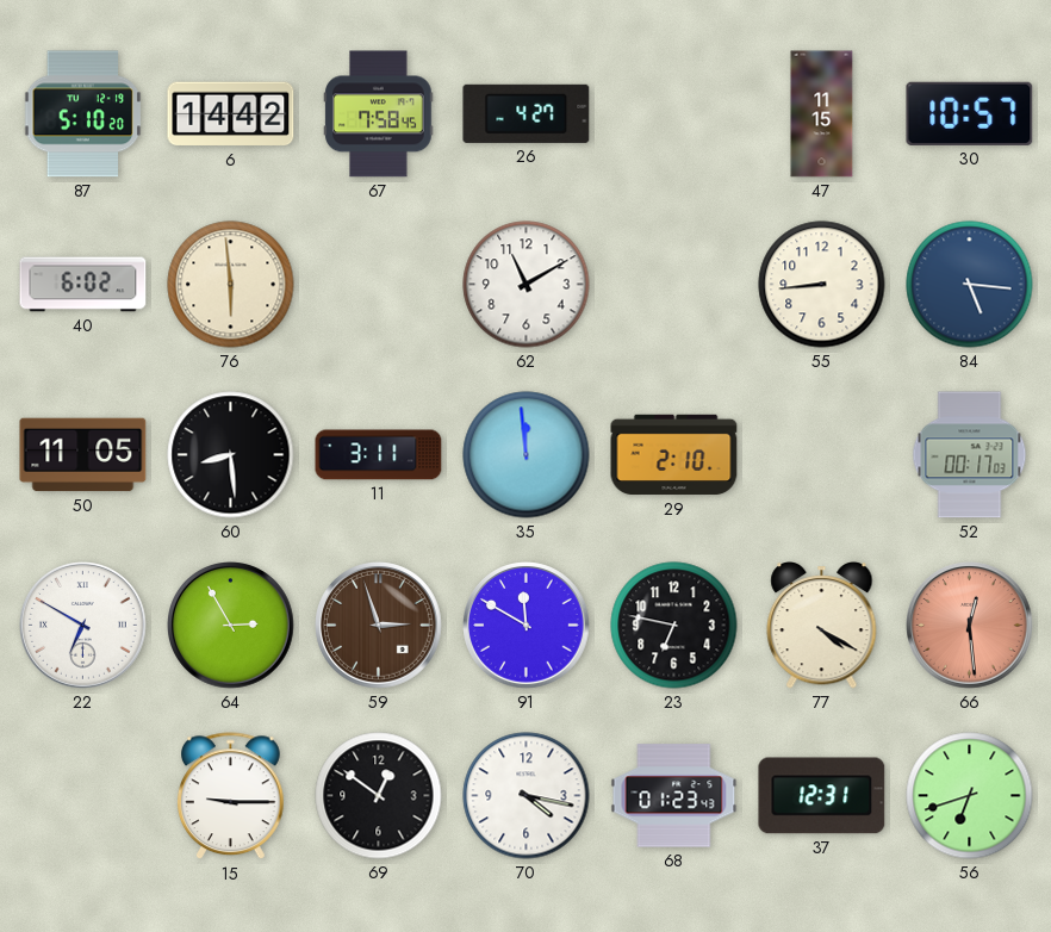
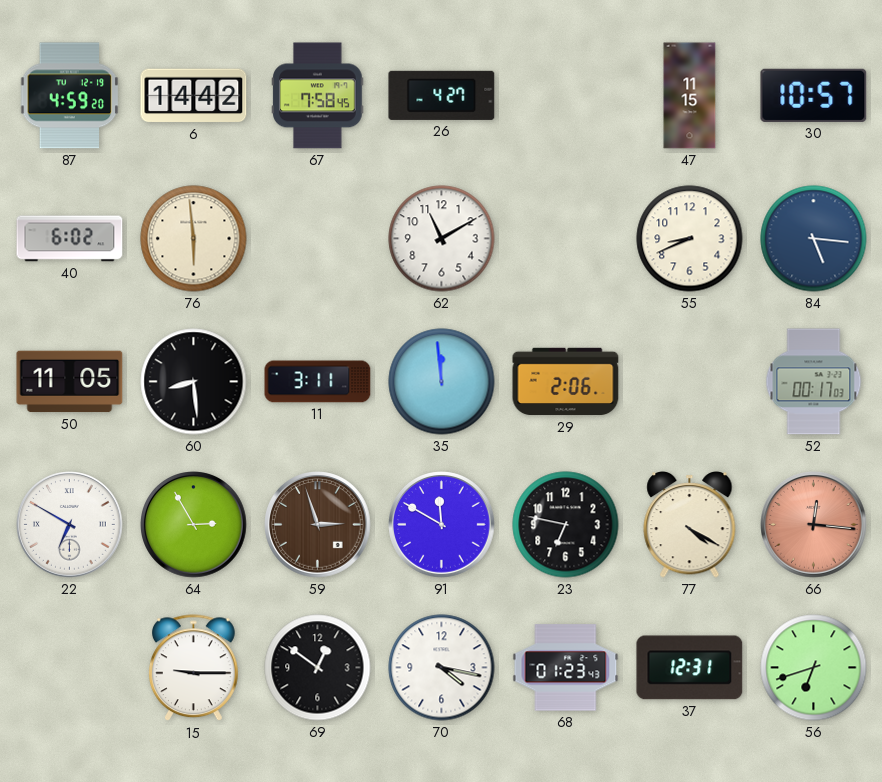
87: 5:10 -> 4:59 (70, 96)
55: 8:44 -> 8:41 (690, 239)
29: 2:10 -> 2:06 (566, 382)
66: 12:29 -> 12:16 (814, 525)
